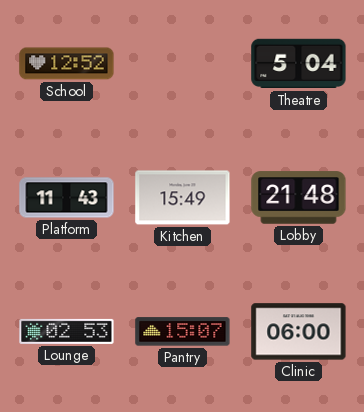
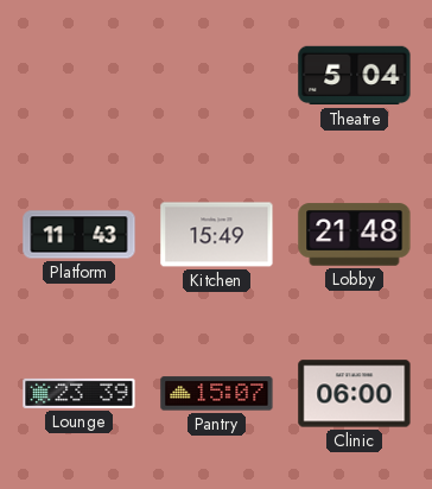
School: 12:52 -> none (67, 64)
Lounge: 02:53 -> 23:39 (80, 393)
